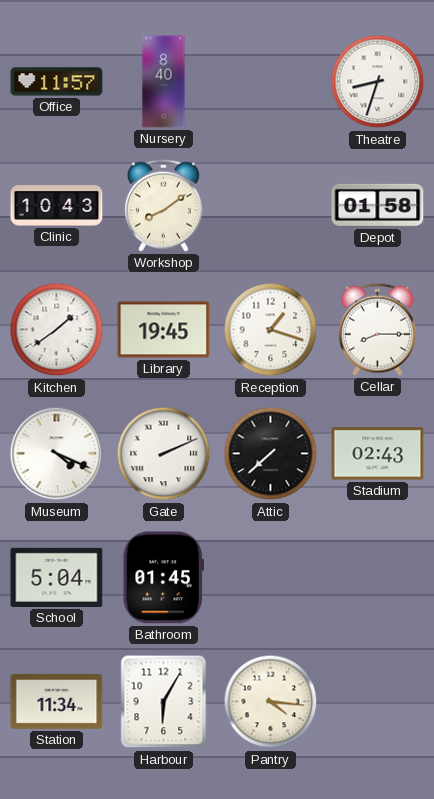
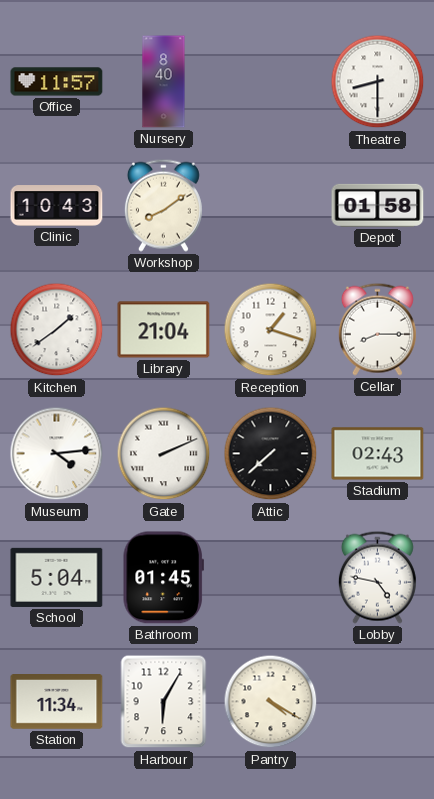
Theatre: 8:33 -> 8:30 (378, 82)
Library: 19:45 -> 21:04 (164, 330)
Museum: 4:19 -> 4:14 (57, 454)
Lobby: none -> 4:47 (377, 577)
Pantry: 4:16 -> 4:20 (271, 702)
